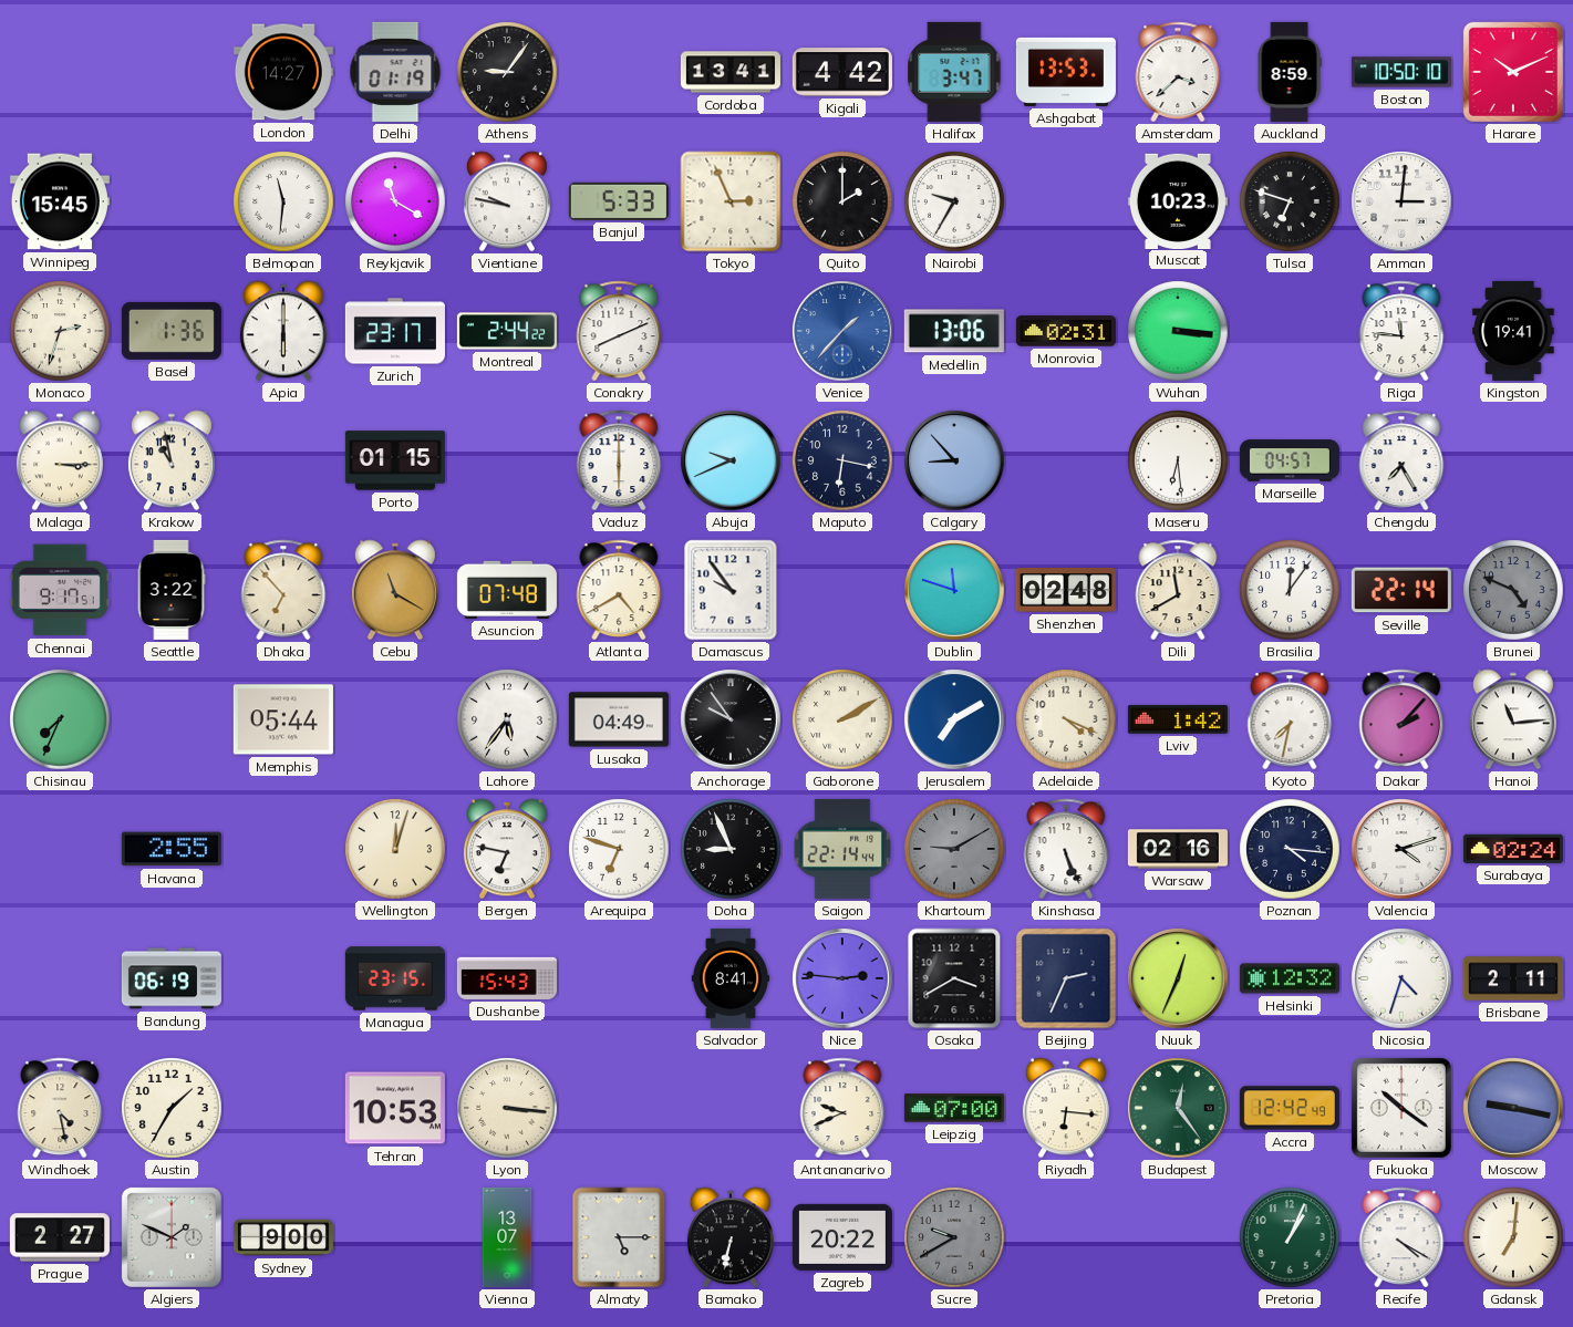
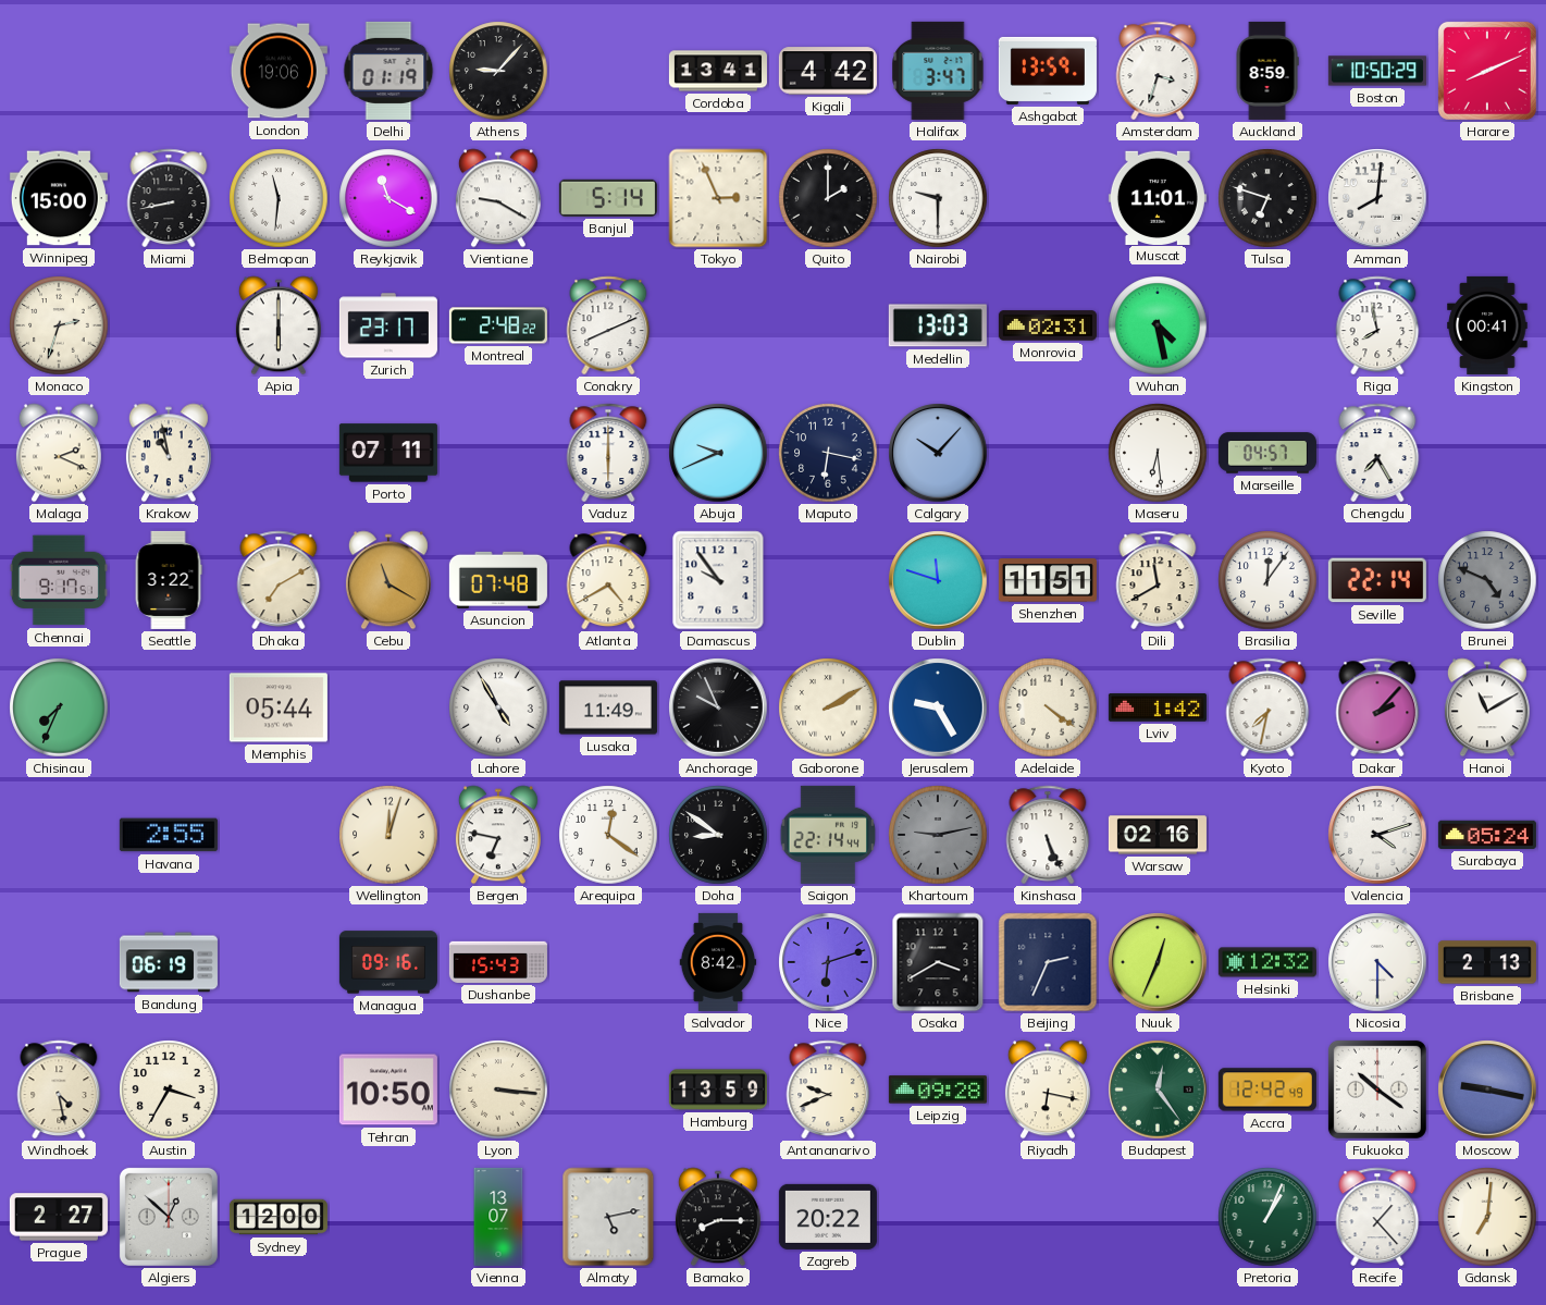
London: 14:27 -> 19:06 (279, 71)
Athens: 9:06 -> 9:07 (498, 71)
Ashgabat: 13:53 -> 13:59 (1048, 71)
Amsterdam: 3:38 -> 3:33 (1158, 71)
Boston: 10:50:10 -> 10:50:29 (1377, 71)
Harare: 10:11 -> 8:11 (1487, 71)
Winnipeg: 15:45 -> 15:00 (59, 198)
Miami: none -> 8:43 (169, 198)
Vientiane: 9:47 -> 9:20 (498, 198)
Banjul: 5:33 -> 5:14 (608, 198)
Nairobi: 9:35 -> 9:30 (938, 198)
Muscat: 10:23 -> 11:01 (1158, 197)
Amman: 3:01 -> 8:01 (1377, 198)
Basel: 1:36 -> none (172, 331)
Montreal: 2:44 -> 2:48 (498, 325)
Venice: 1:37 -> none (842, 331)
Medellin: 13:06 -> 13:03 (938, 325)
Wuhan: 3:16 -> 4:28 (1158, 325)
Riga: 11:46 -> 7:58 (1377, 325)
Kingston: 19:41 -> 00:41 (1487, 325)
Malaga: 3:15 -> 2:19 (59, 453)
Porto: 01:15 -> 07:11 (388, 453)
Calgary: 8:53 -> 10:07 (938, 453)
Dhaka: 6:53 -> 7:10 (279, 580)
Shenzhen: 02:48 -> 11:51 (1048, 580)
Lahore: 5:36 -> 4:55 (498, 707)
Lusaka: 04:49 -> 11:49 (608, 707)
Anchorage: 9:54 -> 9:56 (718, 707)
Jerusalem: 7:10 -> 9:25 (938, 707)
Adelaide: 4:19 -> 4:21 (1048, 707)
Hanoi: 11:14 -> 11:10 (1487, 707)
Arequipa: 6:48 -> 12:21 (608, 835)
Doha: 8:56 -> 8:51 (718, 835)
Khartoum: 9:10 -> 9:13 (938, 835)
Poznan: 4:16 -> none (1290, 849)
Surabaya: 02:24 -> 05:24 (1487, 835)
Managua: 23:15 -> 09:16 (388, 962)
Salvador: 8:41 -> 8:42 (718, 962)
Nice: 2:46 -> 6:12 (828, 962)
Nicosia: 4:33 -> 4:30 (1377, 962)
Brisbane: 2:11 -> 2:13 (1487, 962)
Austin: 1:35 -> 3:35 (169, 1089)
Tehran: 10:53 -> 10:50 (388, 1089)
Hamburg: none -> 13:59 (718, 1089)
Leipzig: 07:00 -> 09:28 (938, 1089)
Riyadh: 6:16 -> 6:17 (1048, 1089)
Algiers: 1:49 -> 12:52 (169, 1217)
Sydney: 9:00 -> 12:00 (279, 1217)
Almaty: 5:15 -> 5:13 (608, 1217)
Bamako: 6:32 -> 8:15 (718, 1217)
Sucre: 9:40 -> none (954, 1237)
Recife: 4:20 -> 1:23 (1377, 1217)
